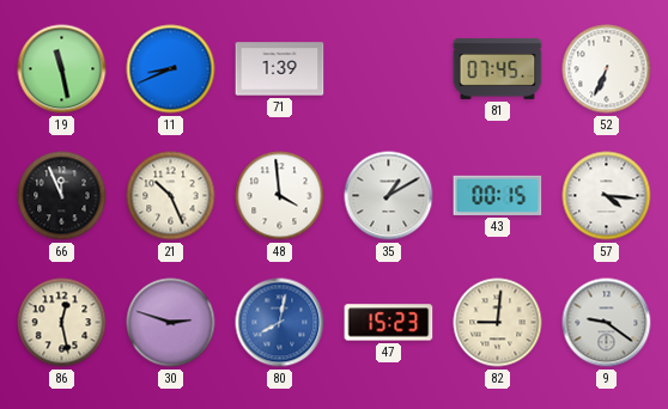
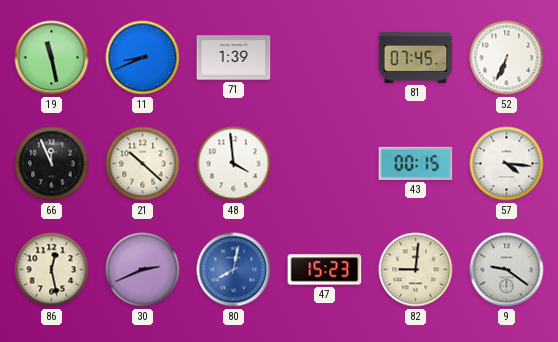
21: 10:26 -> 10:22 (143, 164)
35: 1:10 -> none (389, 196)
30: 2:48 -> 2:41 (143, 270)
